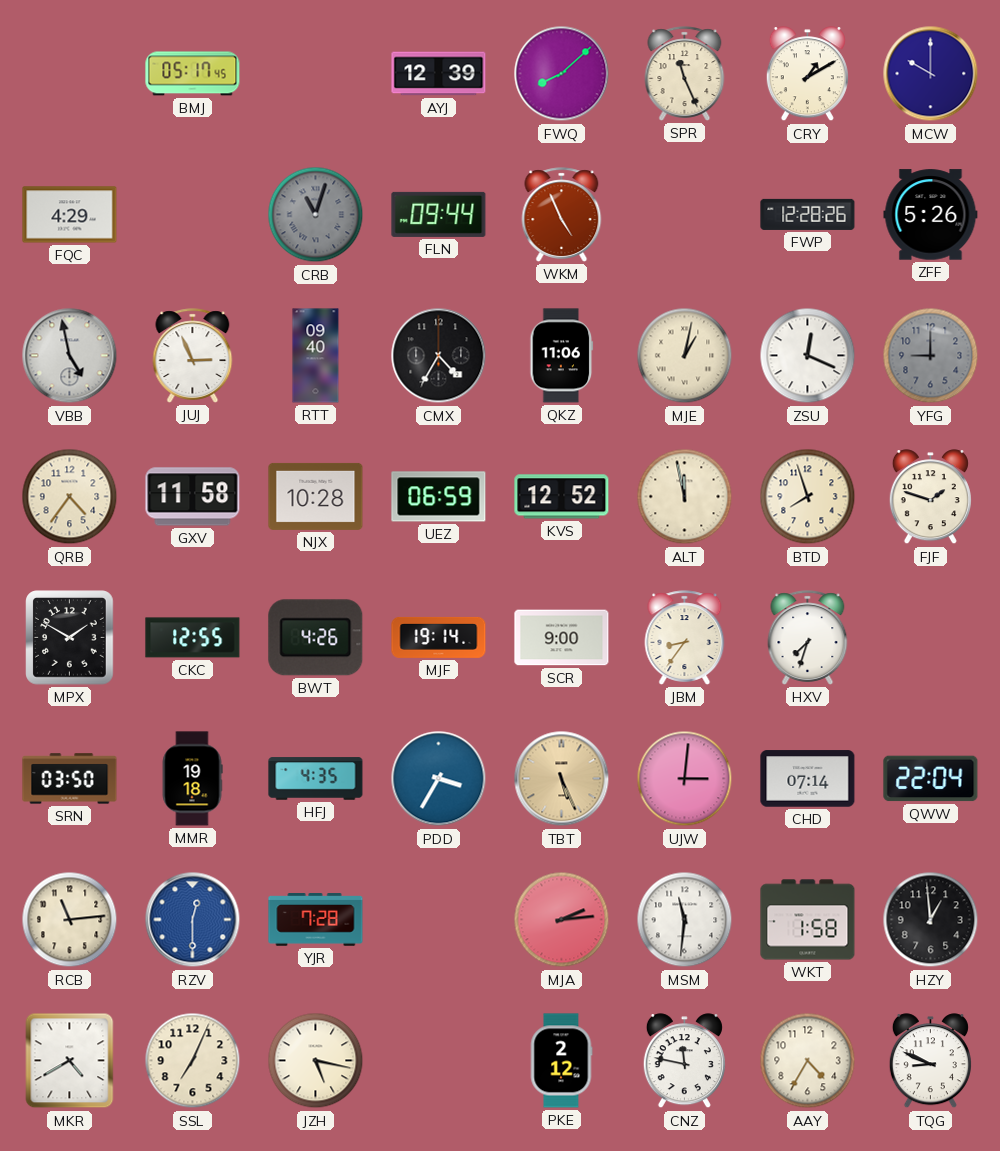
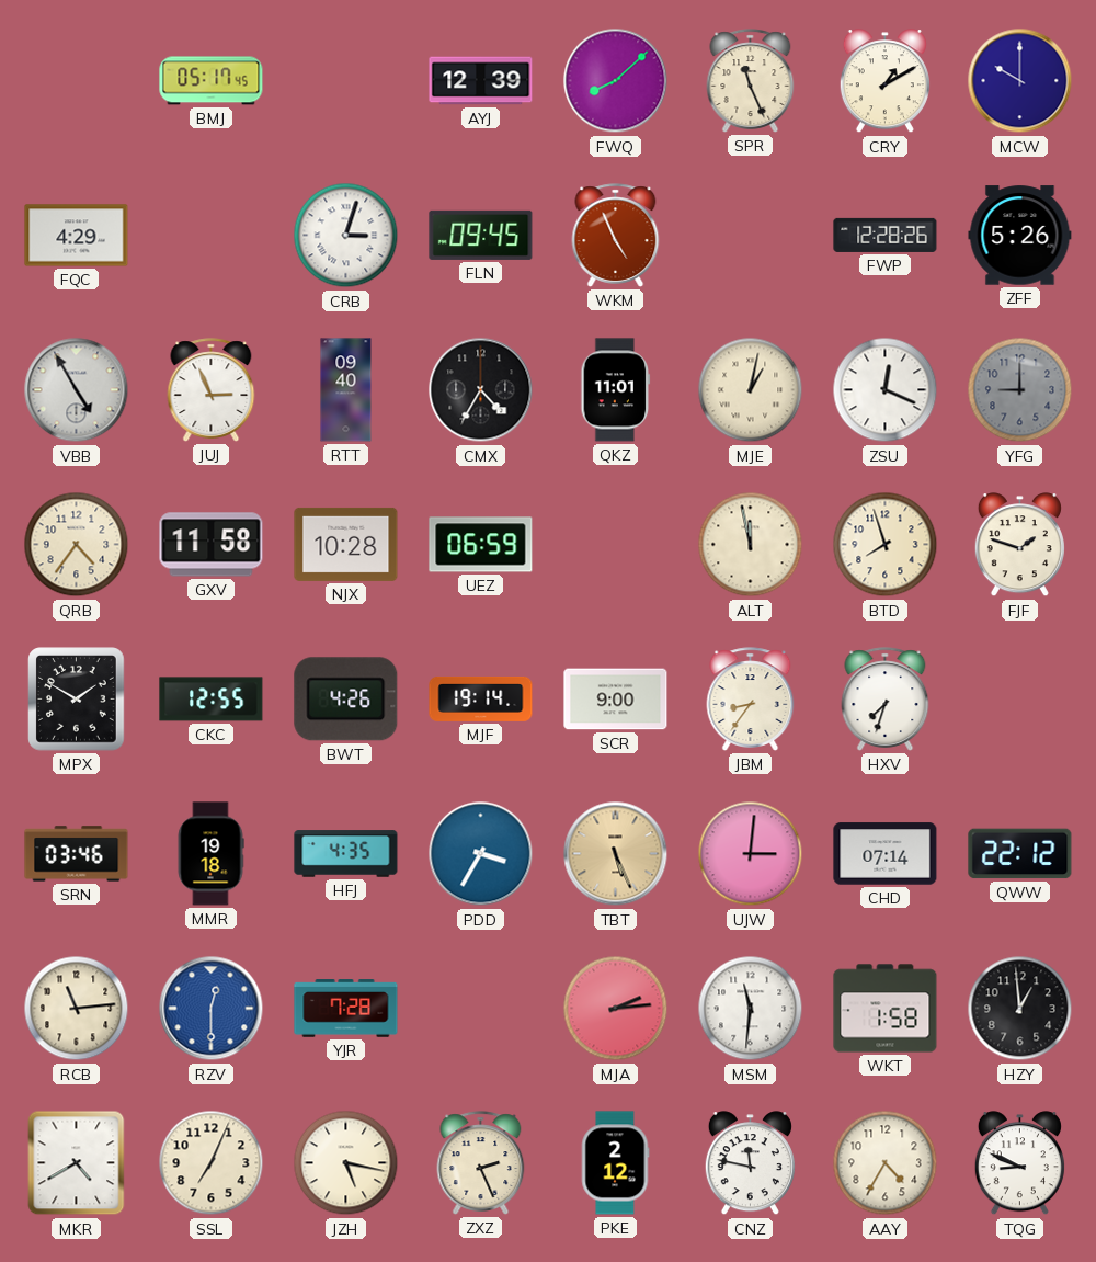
CRB: 11:03 -> 3:03 (346, 236)
CRB dial: grey -> white (346, 236)
FLN: 09:44 -> 09:45 (481, 235)
VBB: 4:58 -> 4:55 (77, 390)
QKZ: 11:06 -> 11:01 (616, 390)
KVS: 12:52 -> none (562, 497)
SRN: 03:50 -> 03:46 (77, 854)
QWW: 22:04 -> 22:12 (1020, 854)
ZXZ: none -> 2:26 (481, 1163)
